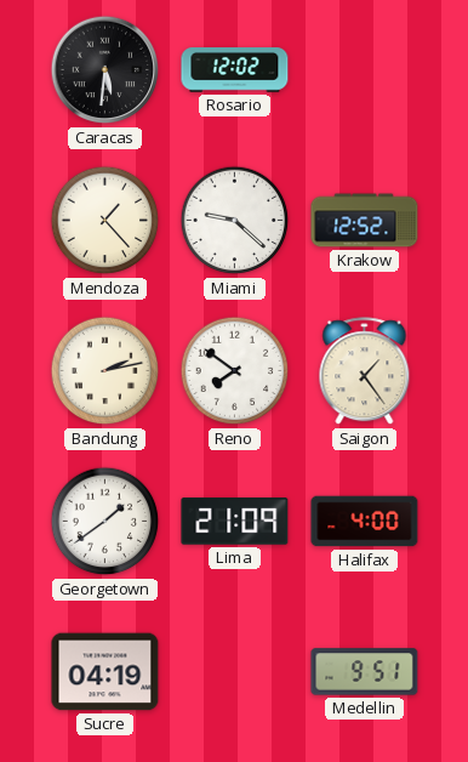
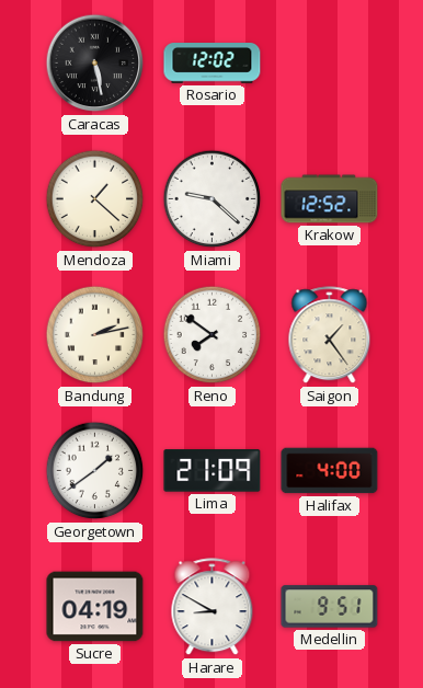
Caracas: 5:31 -> 5:28 (95, 64)
Mendoza: 1:23 -> 1:22 (95, 199)
Harare: none -> 8:50 (213, 607)
